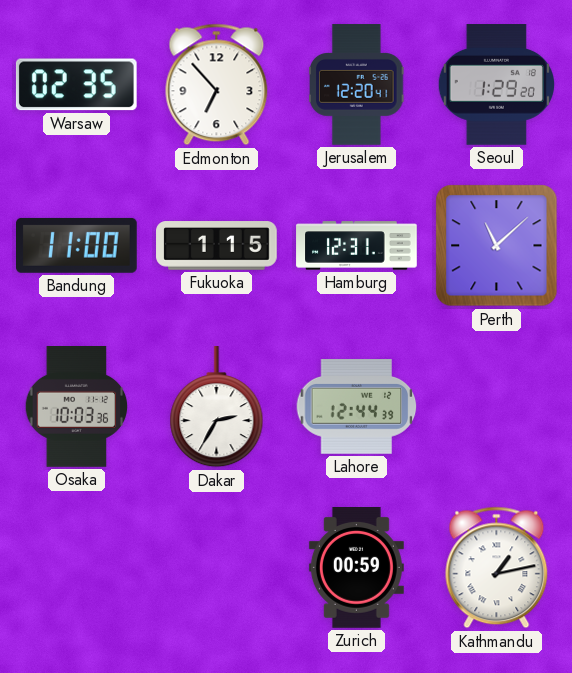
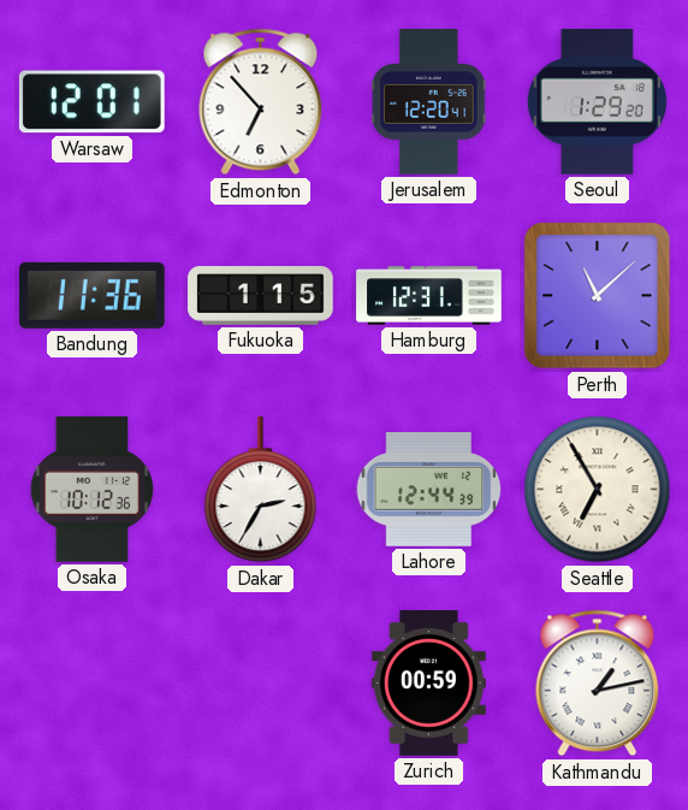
Warsaw: 02:35 -> 12:01 (91, 102)
Bandung: 11:00 -> 11:36 (93, 295)
Osaka: 10:03 -> 10:12 (93, 490)
Seattle: none -> 6:55 (598, 490)
